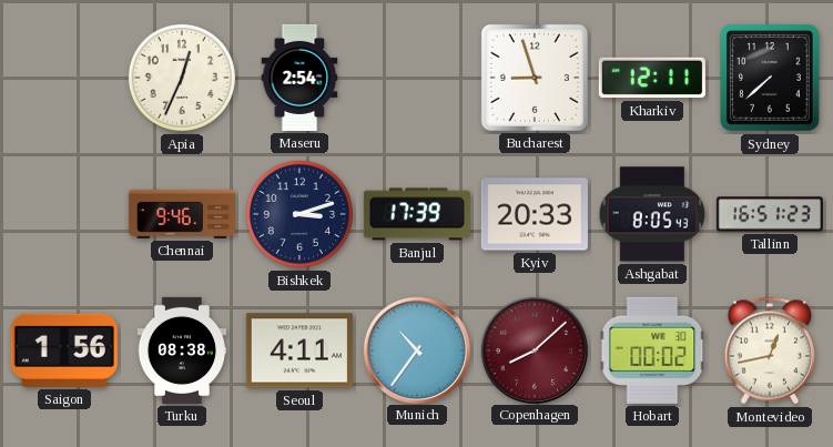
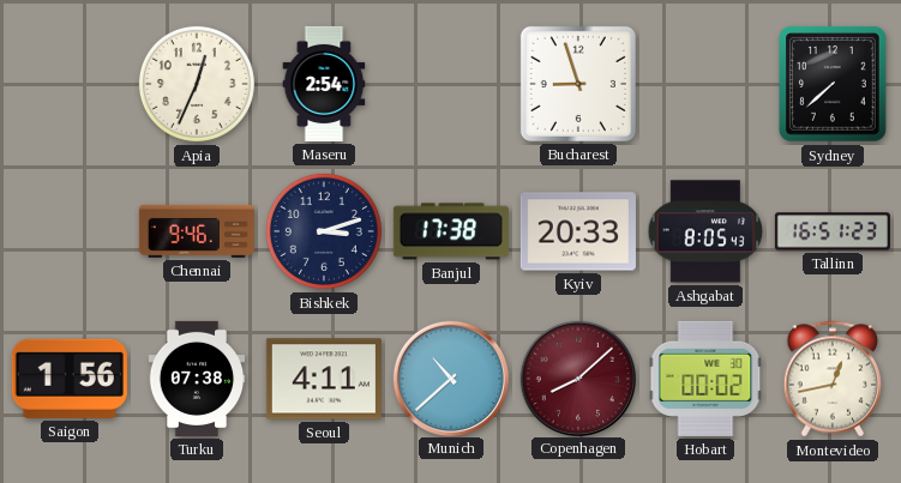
Kharkiv: 12:11 -> none (652, 78)
Banjul: 17:39 -> 17:38 (451, 231)
Turku: 08:38 -> 07:38 (197, 379)
Munich: 10:36 -> 10:38 (450, 378)
